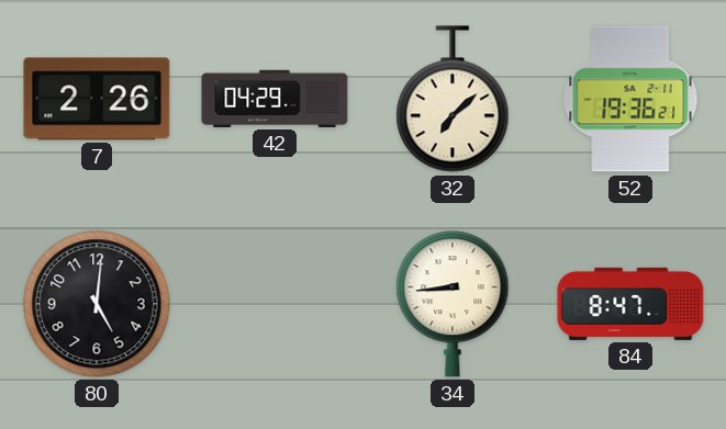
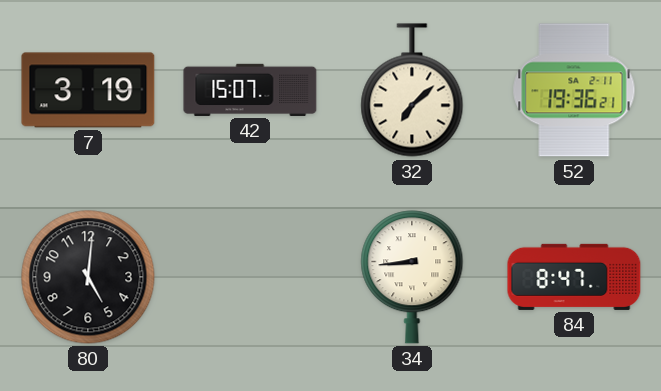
7: 2:26 -> 3:19 (88, 90)
42: 04:29 -> 15:07 (250, 90)
